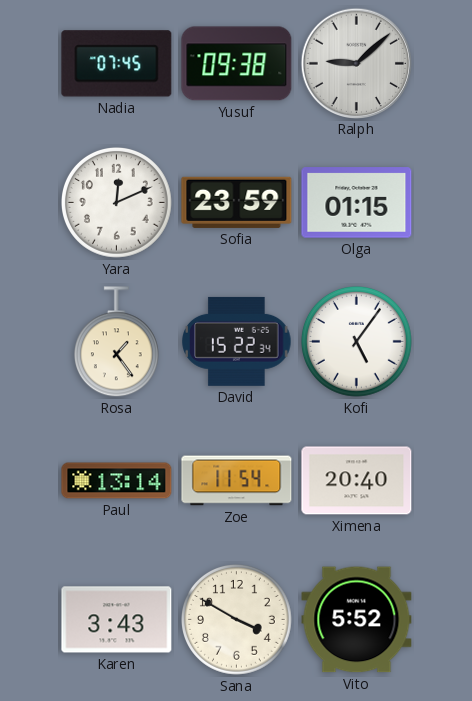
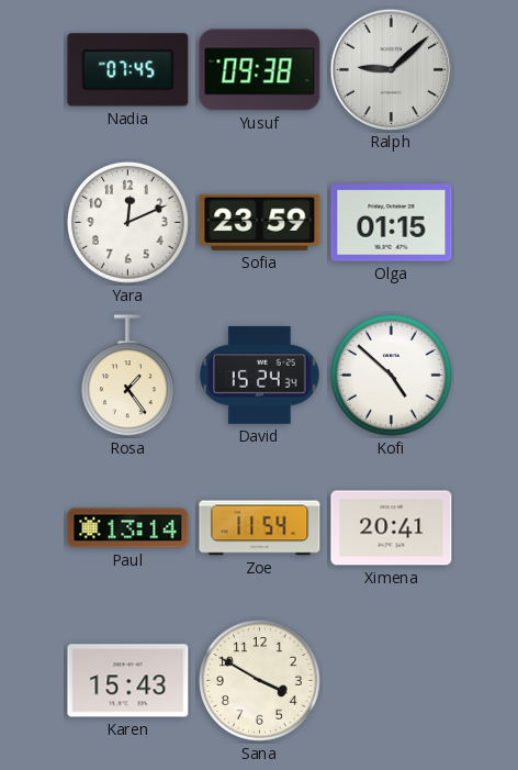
David: 15:22 -> 15:24 (260, 375)
Kofi: 5:06 -> 4:52 (392, 376)
Ximena: 20:40 -> 20:41 (392, 528)
Karen: 3:43 -> 15:43 (128, 681)
Vito: 5:52 -> none (357, 620)
